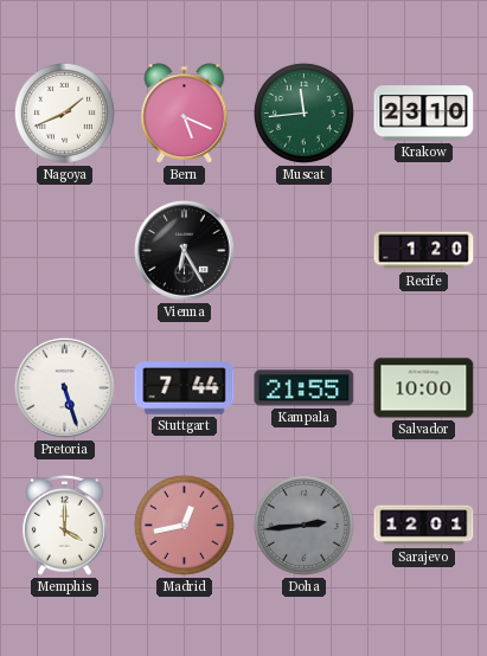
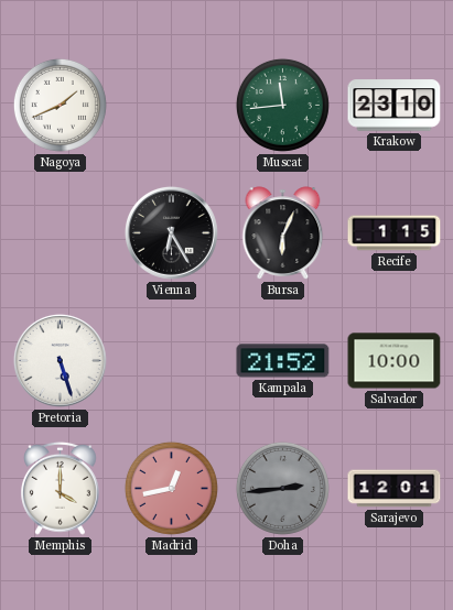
Bern: 5:19 -> none (185, 114)
Bursa: none -> 6:04 (283, 233)
Recife: 1:20 -> 1:15 (395, 233)
Stuttgart: 7:44 -> none (185, 388)
Kampala: 21:55 -> 21:52 (283, 361)
